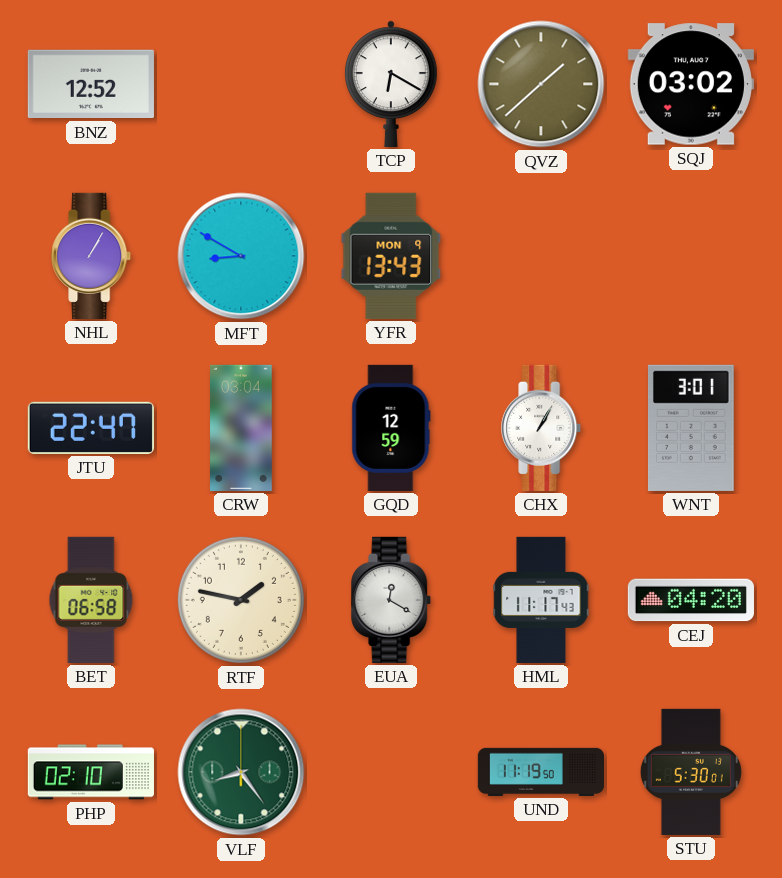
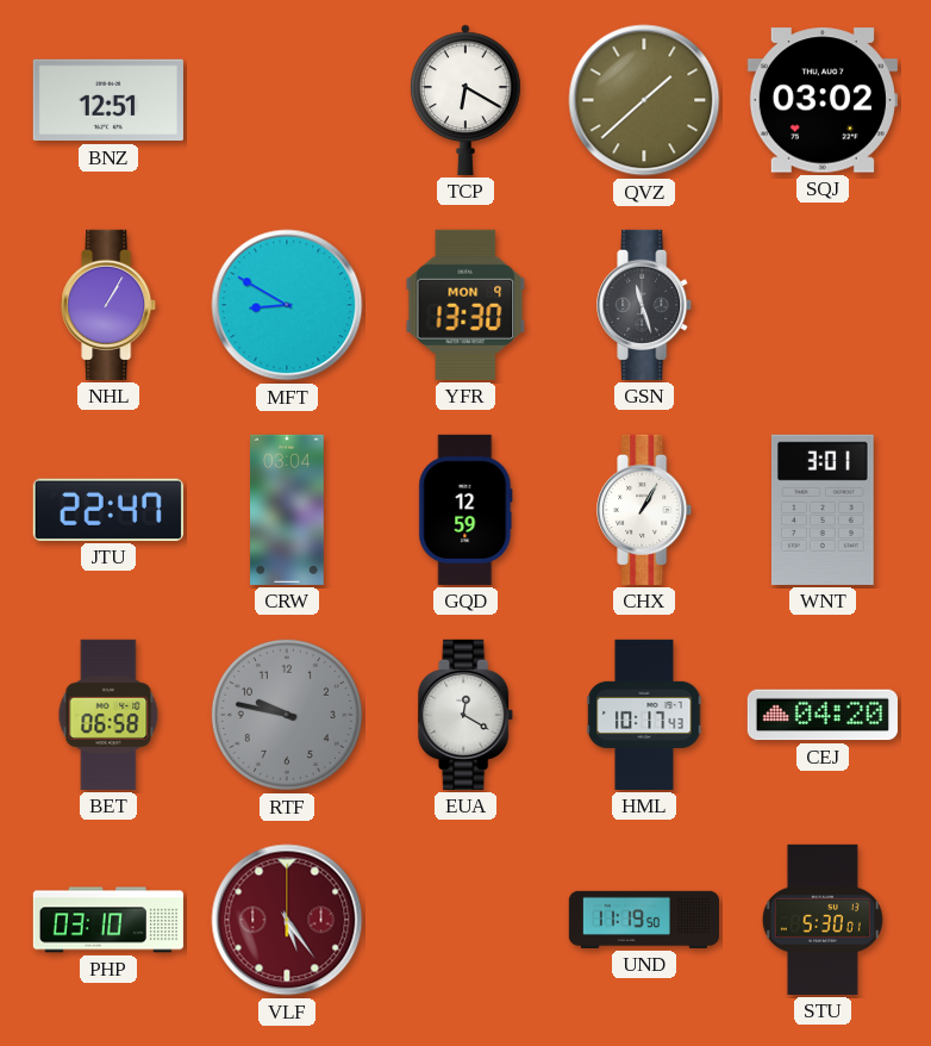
BNZ: 12:52 -> 12:51 (108, 100)
YFR: 13:43 -> 13:30 (465, 305)
GSN: none -> 11:27 (645, 305)
RTF: 1:47 -> 9:47 (287, 715)
RTF dial: cream -> grey (287, 715)
HML: 11:17 -> 10:17 (644, 715)
PHP: 02:10 -> 03:10 (108, 920)
VLF: 8:24 -> 5:24 (287, 920)
VLF dial: green -> burgundy (287, 920)
